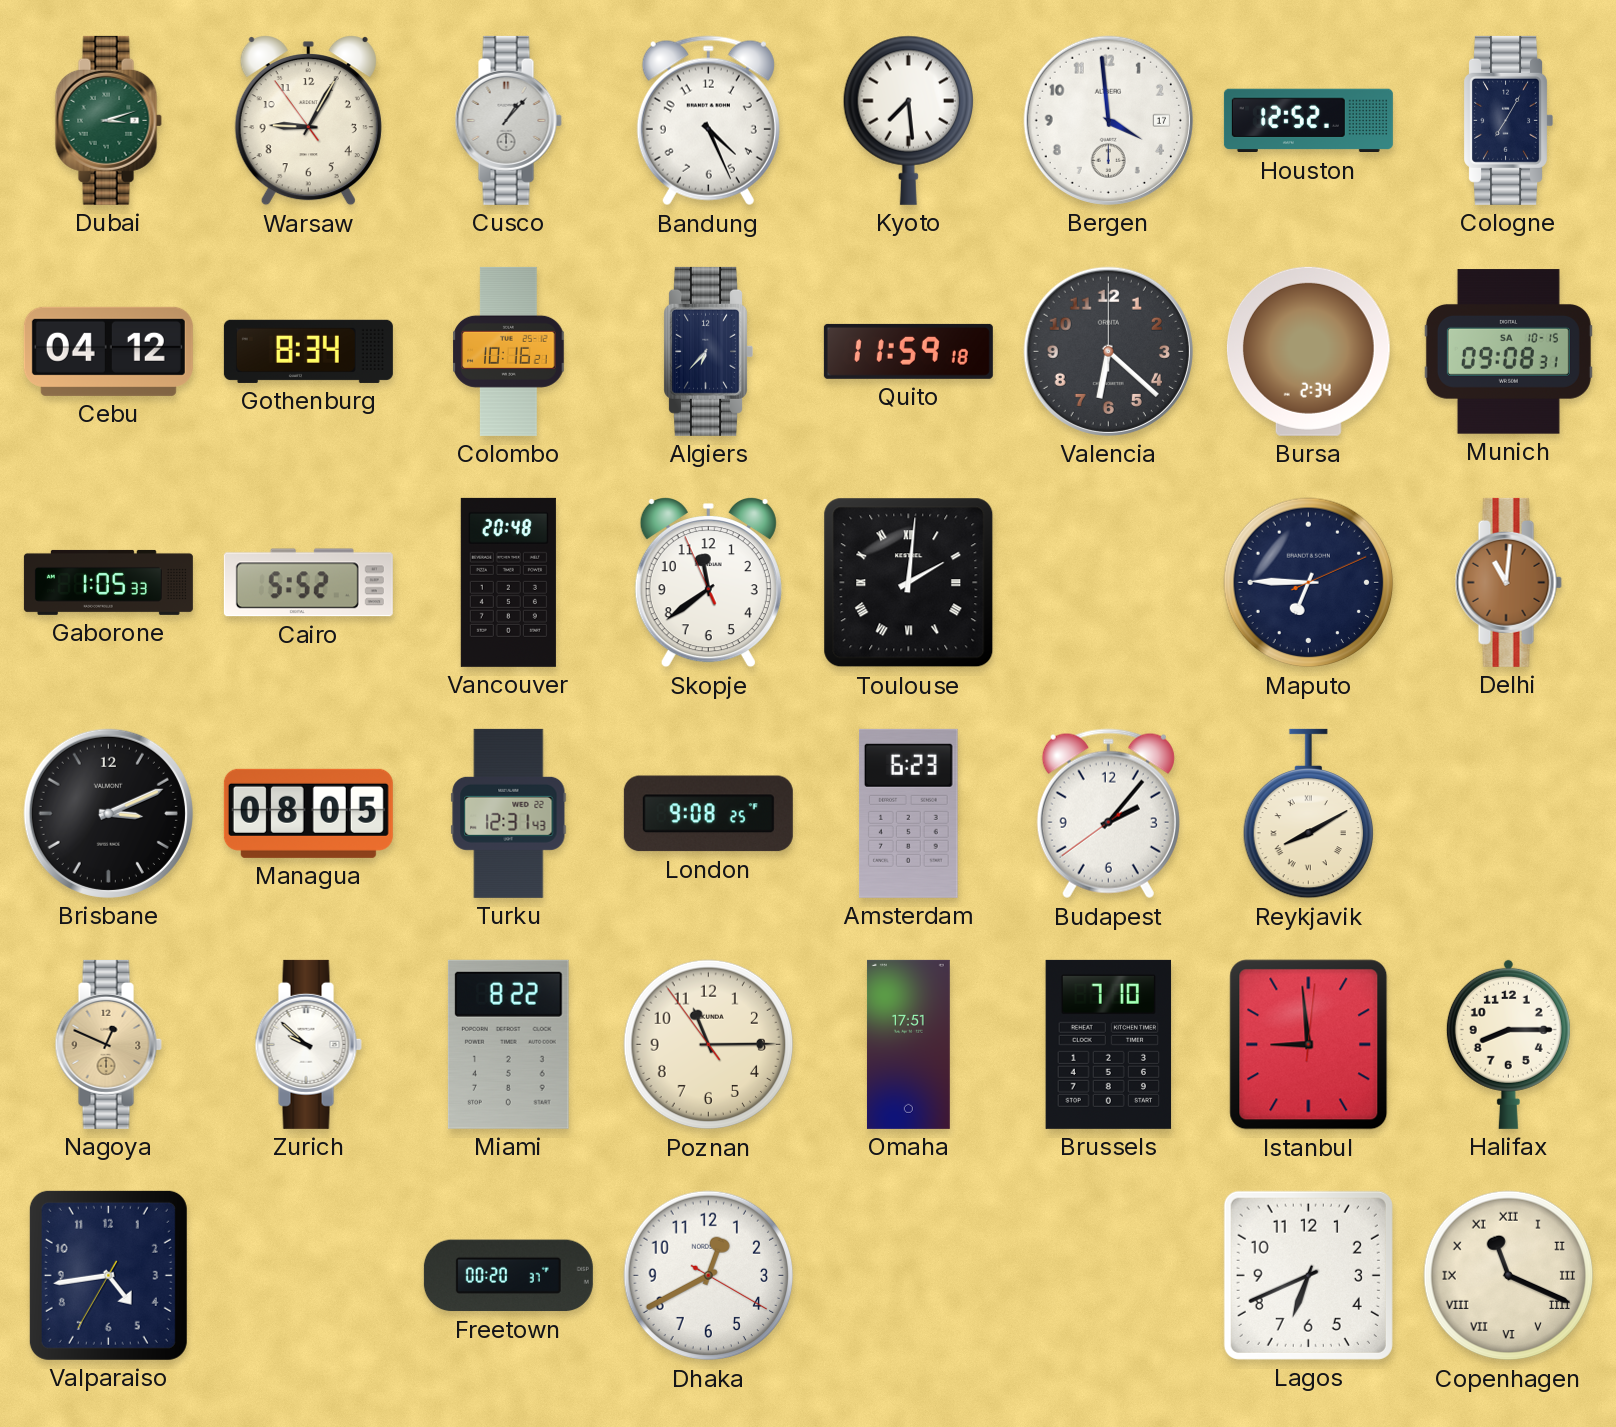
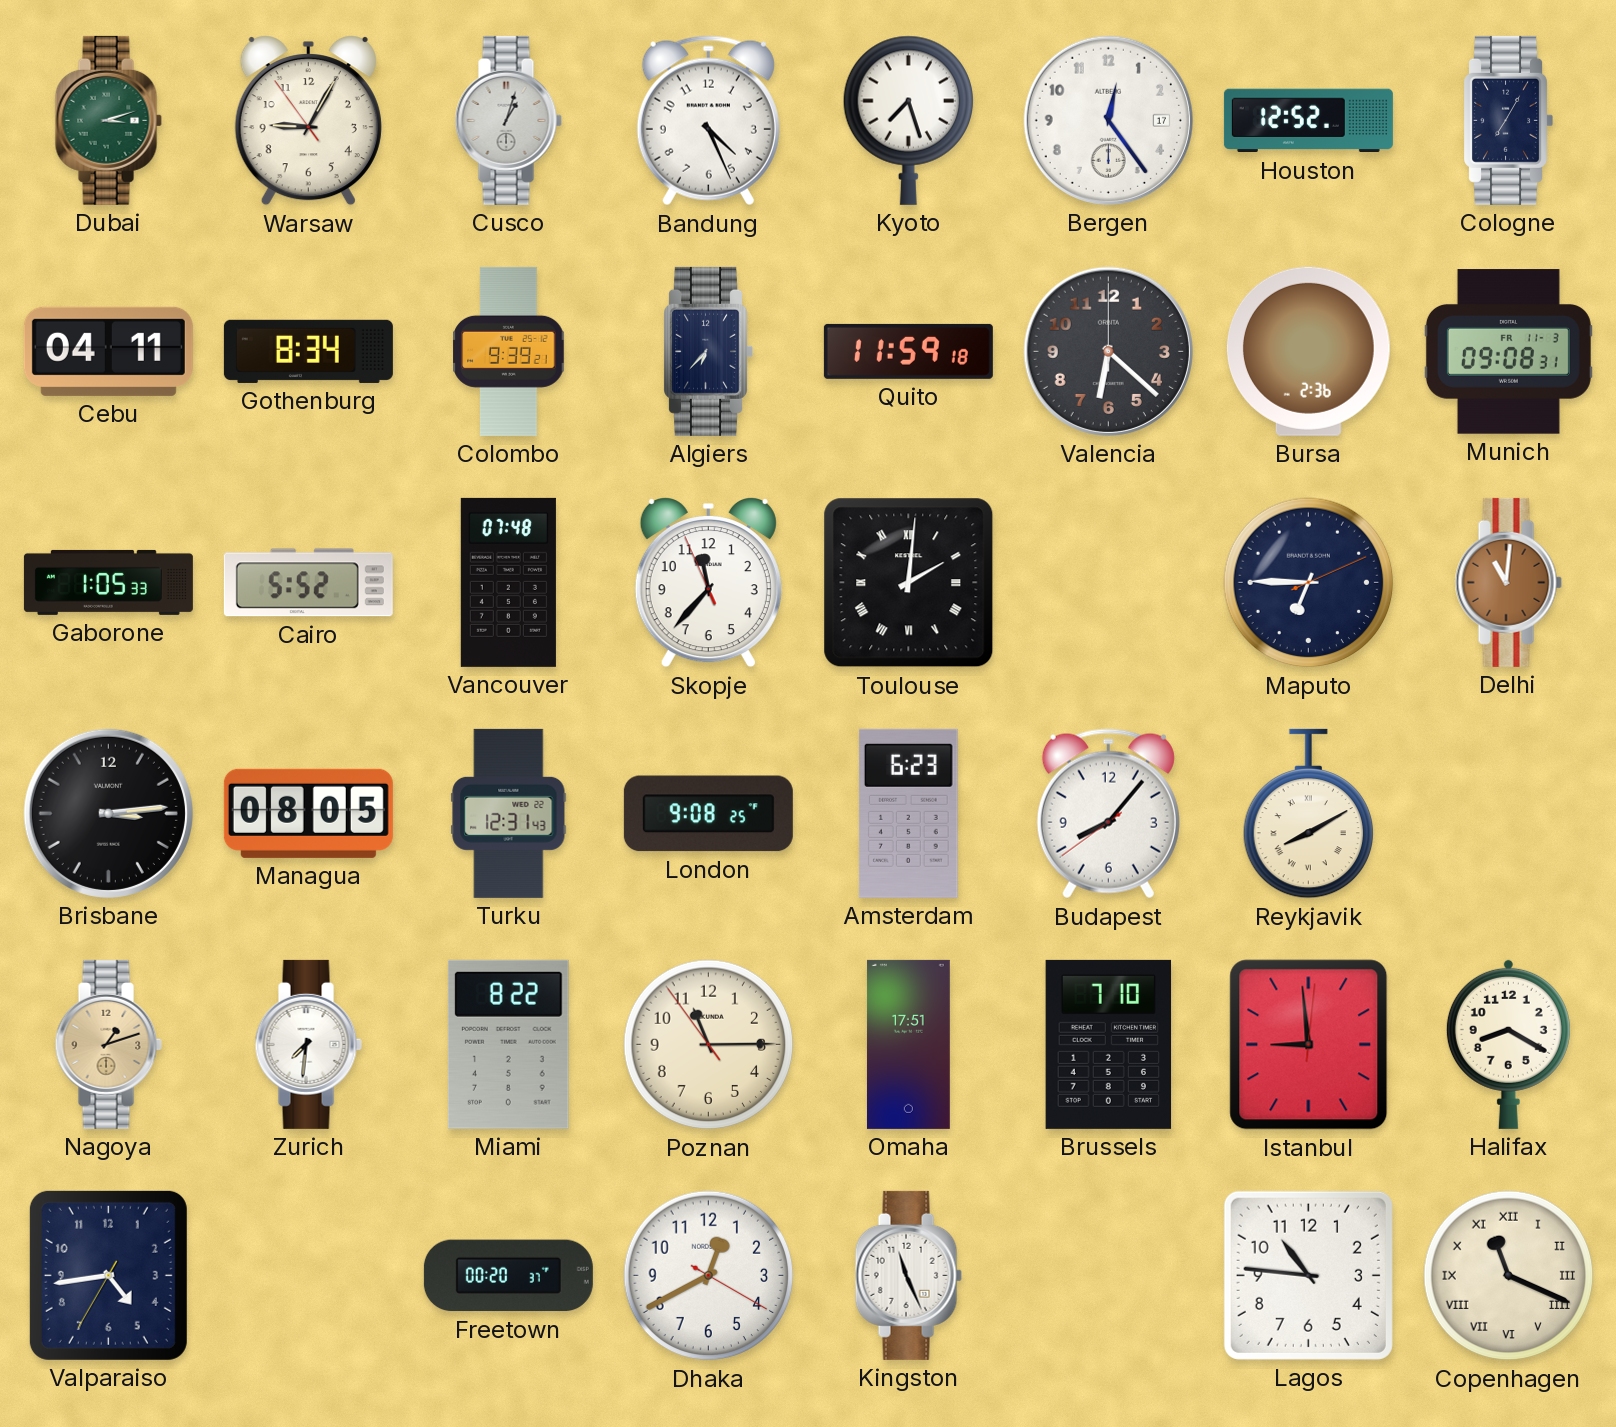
Cusco: 1:07 -> 1:03 (508, 120)
Kyoto: 7:29 -> 7:27 (908, 120)
Bergen: 3:59 -> 12:24 (1108, 120)
Cebu: 04:12 -> 04:11 (108, 351)
Colombo: 10:16 -> 9:39 (509, 351)
Bursa: 2:34 -> 2:36 (1308, 351)
Munich date: SA 10-15 -> FR 11-3 (1508, 352)
Vancouver: 20:48 -> 07:48 (508, 582)
Skopje: 11:38 -> 11:36 (708, 583)
Brisbane: 3:11 -> 3:14 (108, 813)
Budapest: 2:06 -> 8:06 (1108, 814)
Nagoya: 12:49 -> 1:12 (108, 1044)
Zurich: 9:52 -> 7:31 (308, 1044)
Halifax: 8:15 -> 8:20 (1508, 1044)
Kingston: none -> 11:26 (908, 1275)
Lagos: 6:41 -> 10:46 (1308, 1275)
